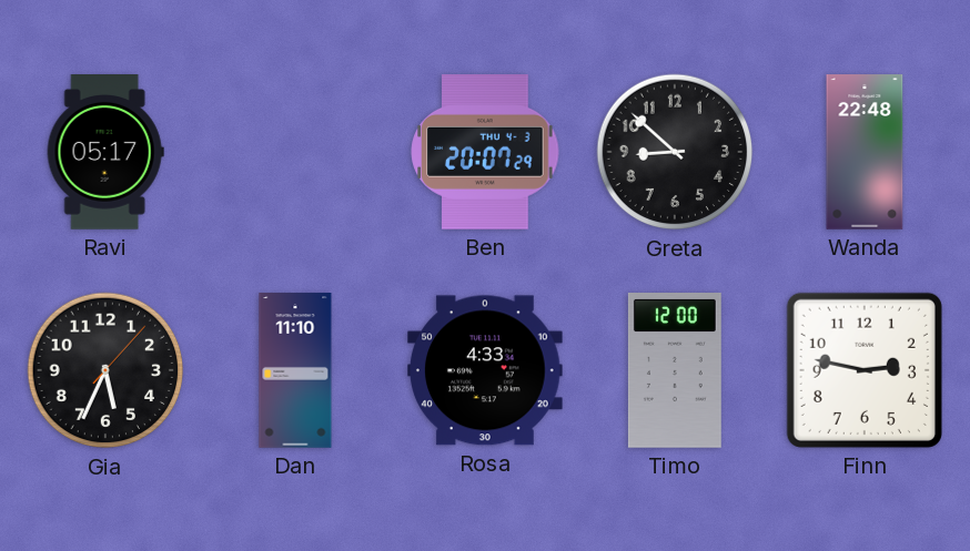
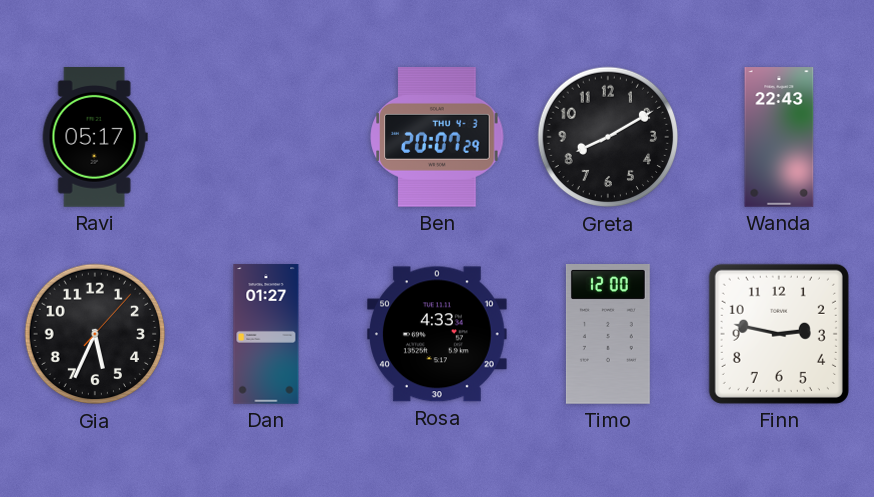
Greta: 8:52 -> 8:10 (608, 137)
Wanda: 22:48 -> 22:43 (779, 137)
Dan: 11:10 -> 01:27 (266, 334)
